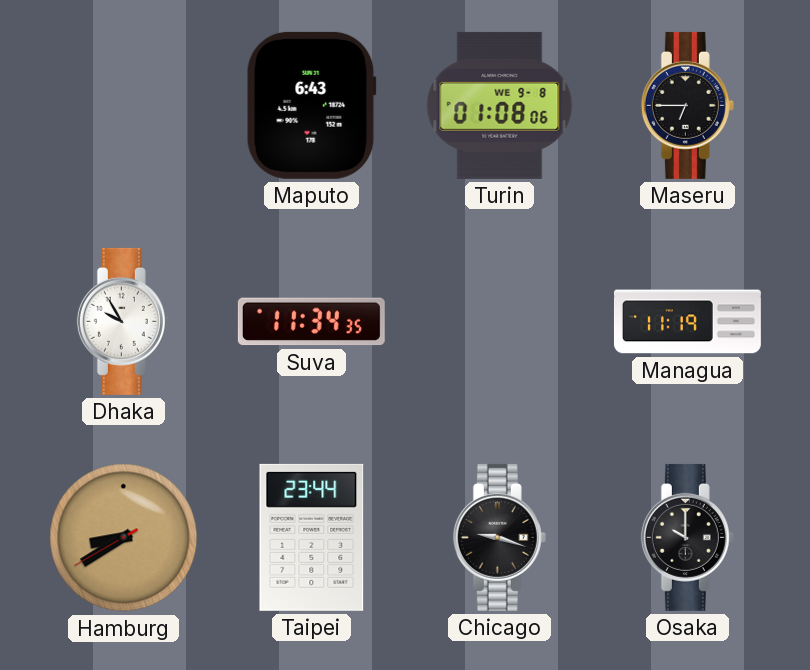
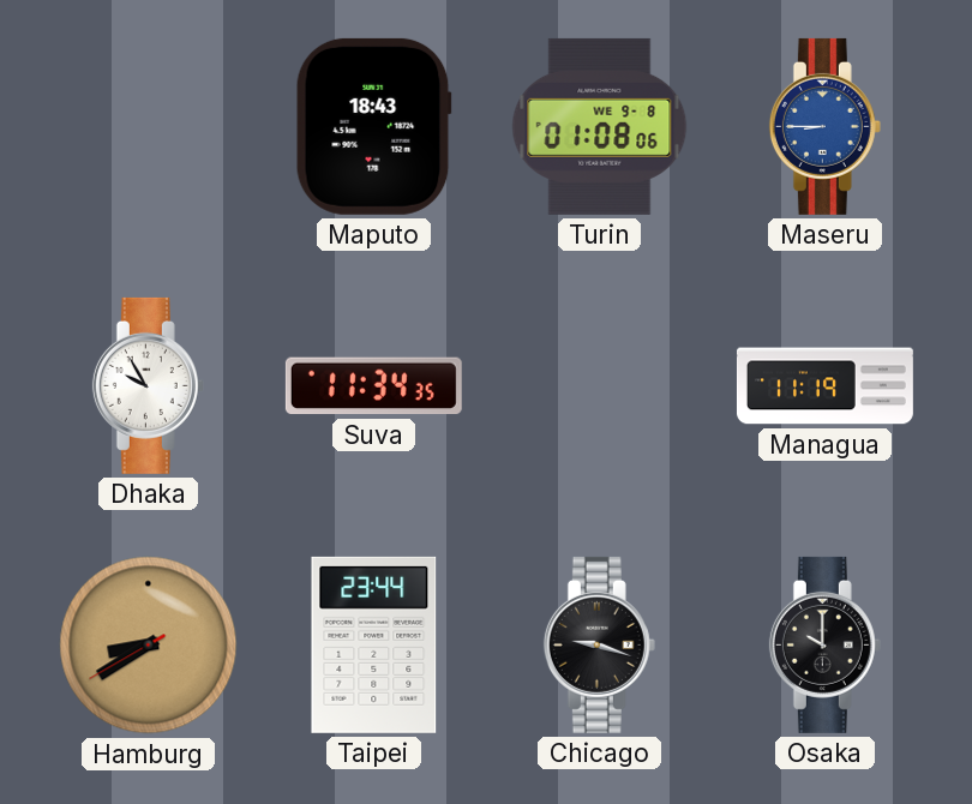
Maputo: 6:43 -> 18:43 (373, 126)
Maseru: 6:45 -> 8:45 (824, 126)
Maseru dial: black -> blue (824, 126)
